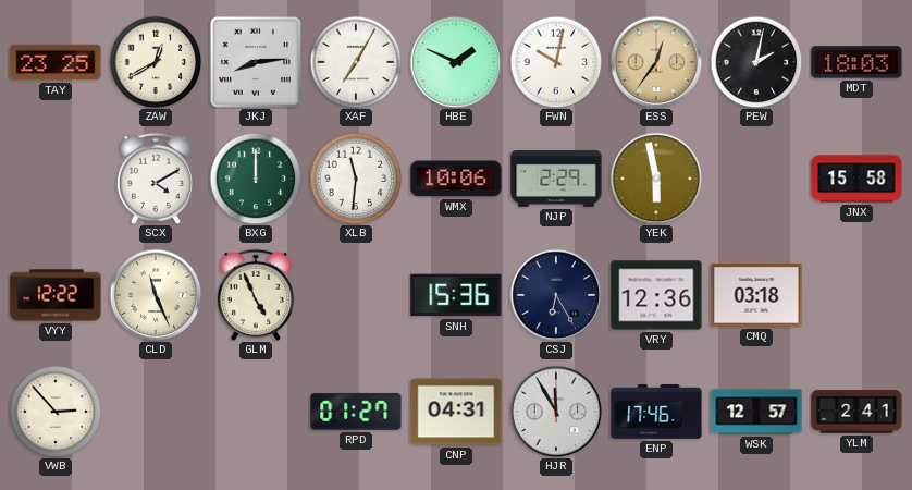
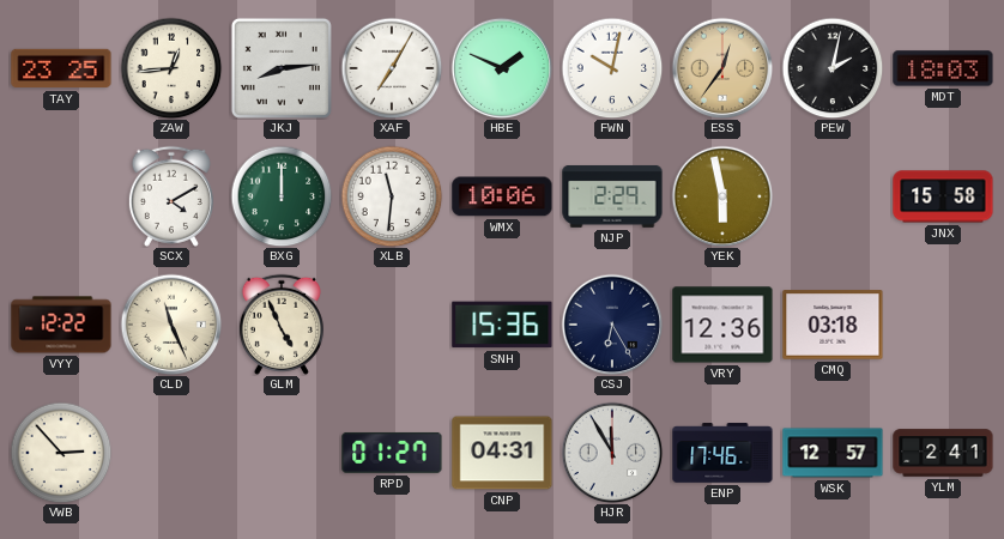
ZAW: 12:40 -> 12:44 (171, 68)
